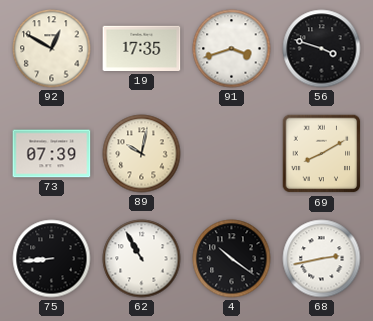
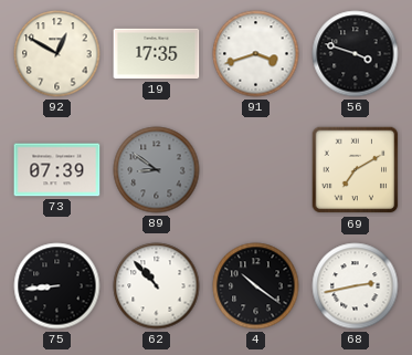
89: 10:02 -> 8:51 (157, 170)
89 dial: cream -> grey (157, 170)
69: 8:10 -> 7:10 (356, 170)
62: 10:55 -> 10:53 (157, 286)
